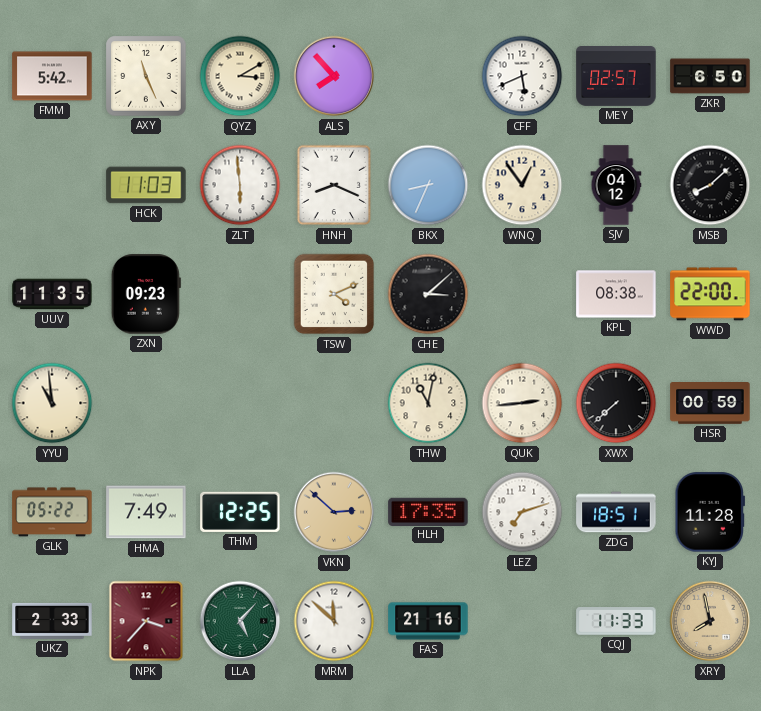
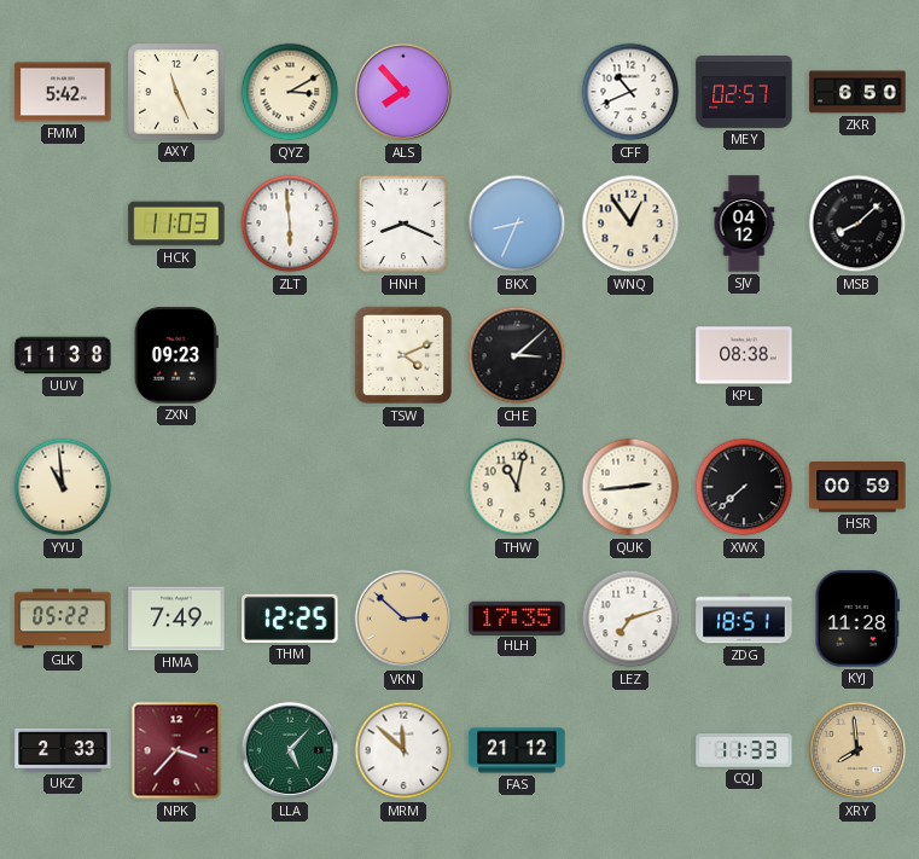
CFF: 5:41 -> 10:41 (630, 92)
UUV: 11:35 -> 11:38 (63, 355)
WWD: 22:00 -> none (710, 294)
FAS: 21:16 -> 21:12 (517, 750)
XRY: 7:58 -> 7:59 (857, 750)
